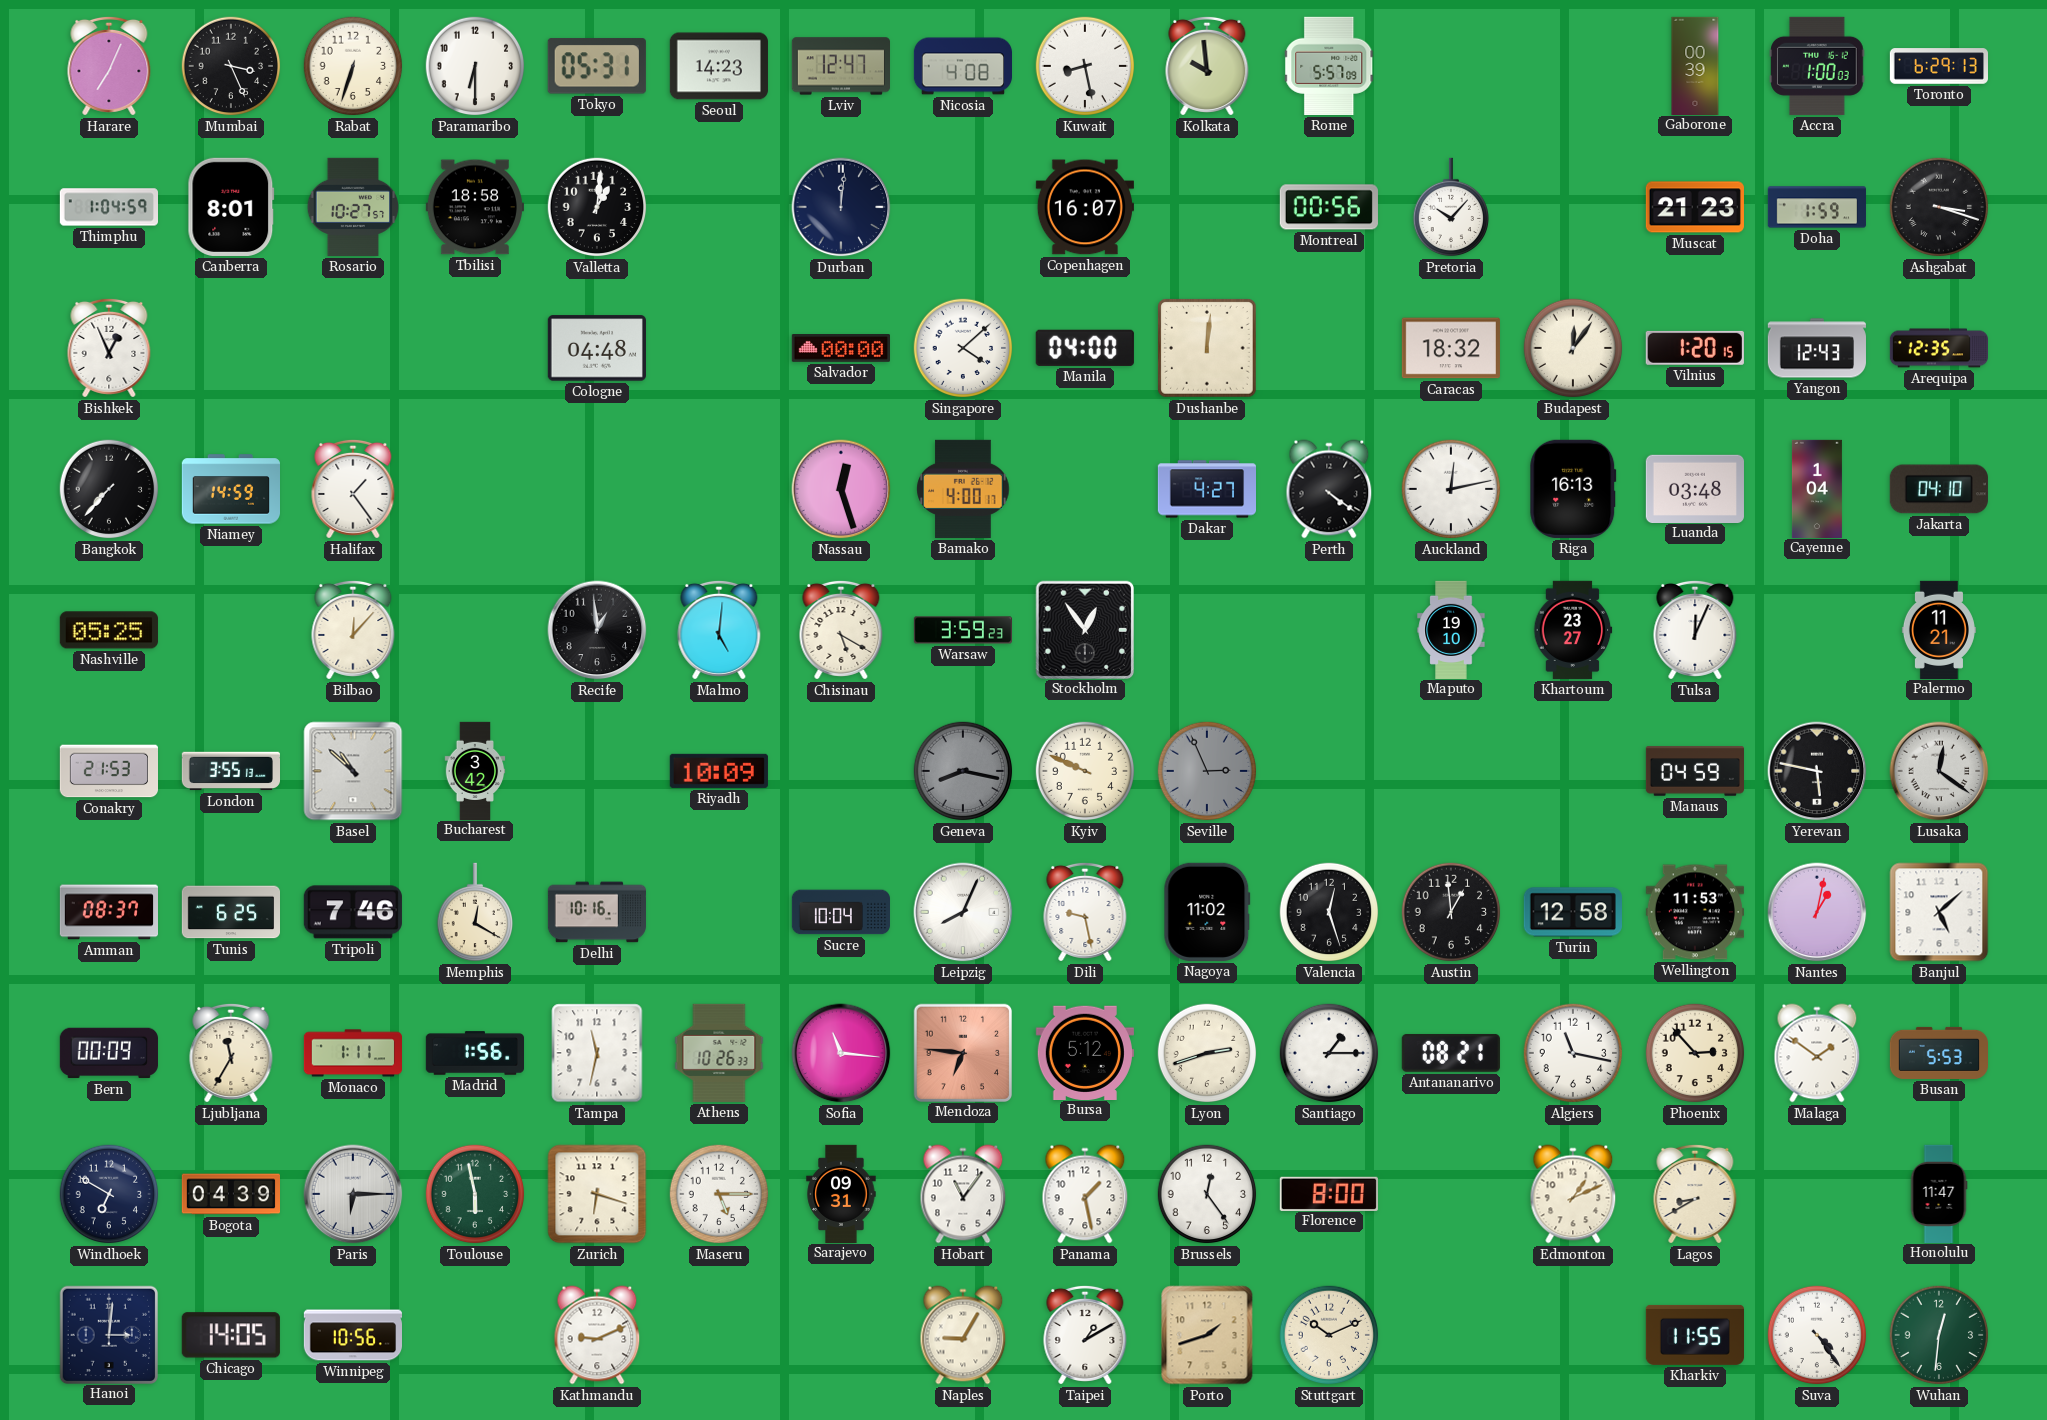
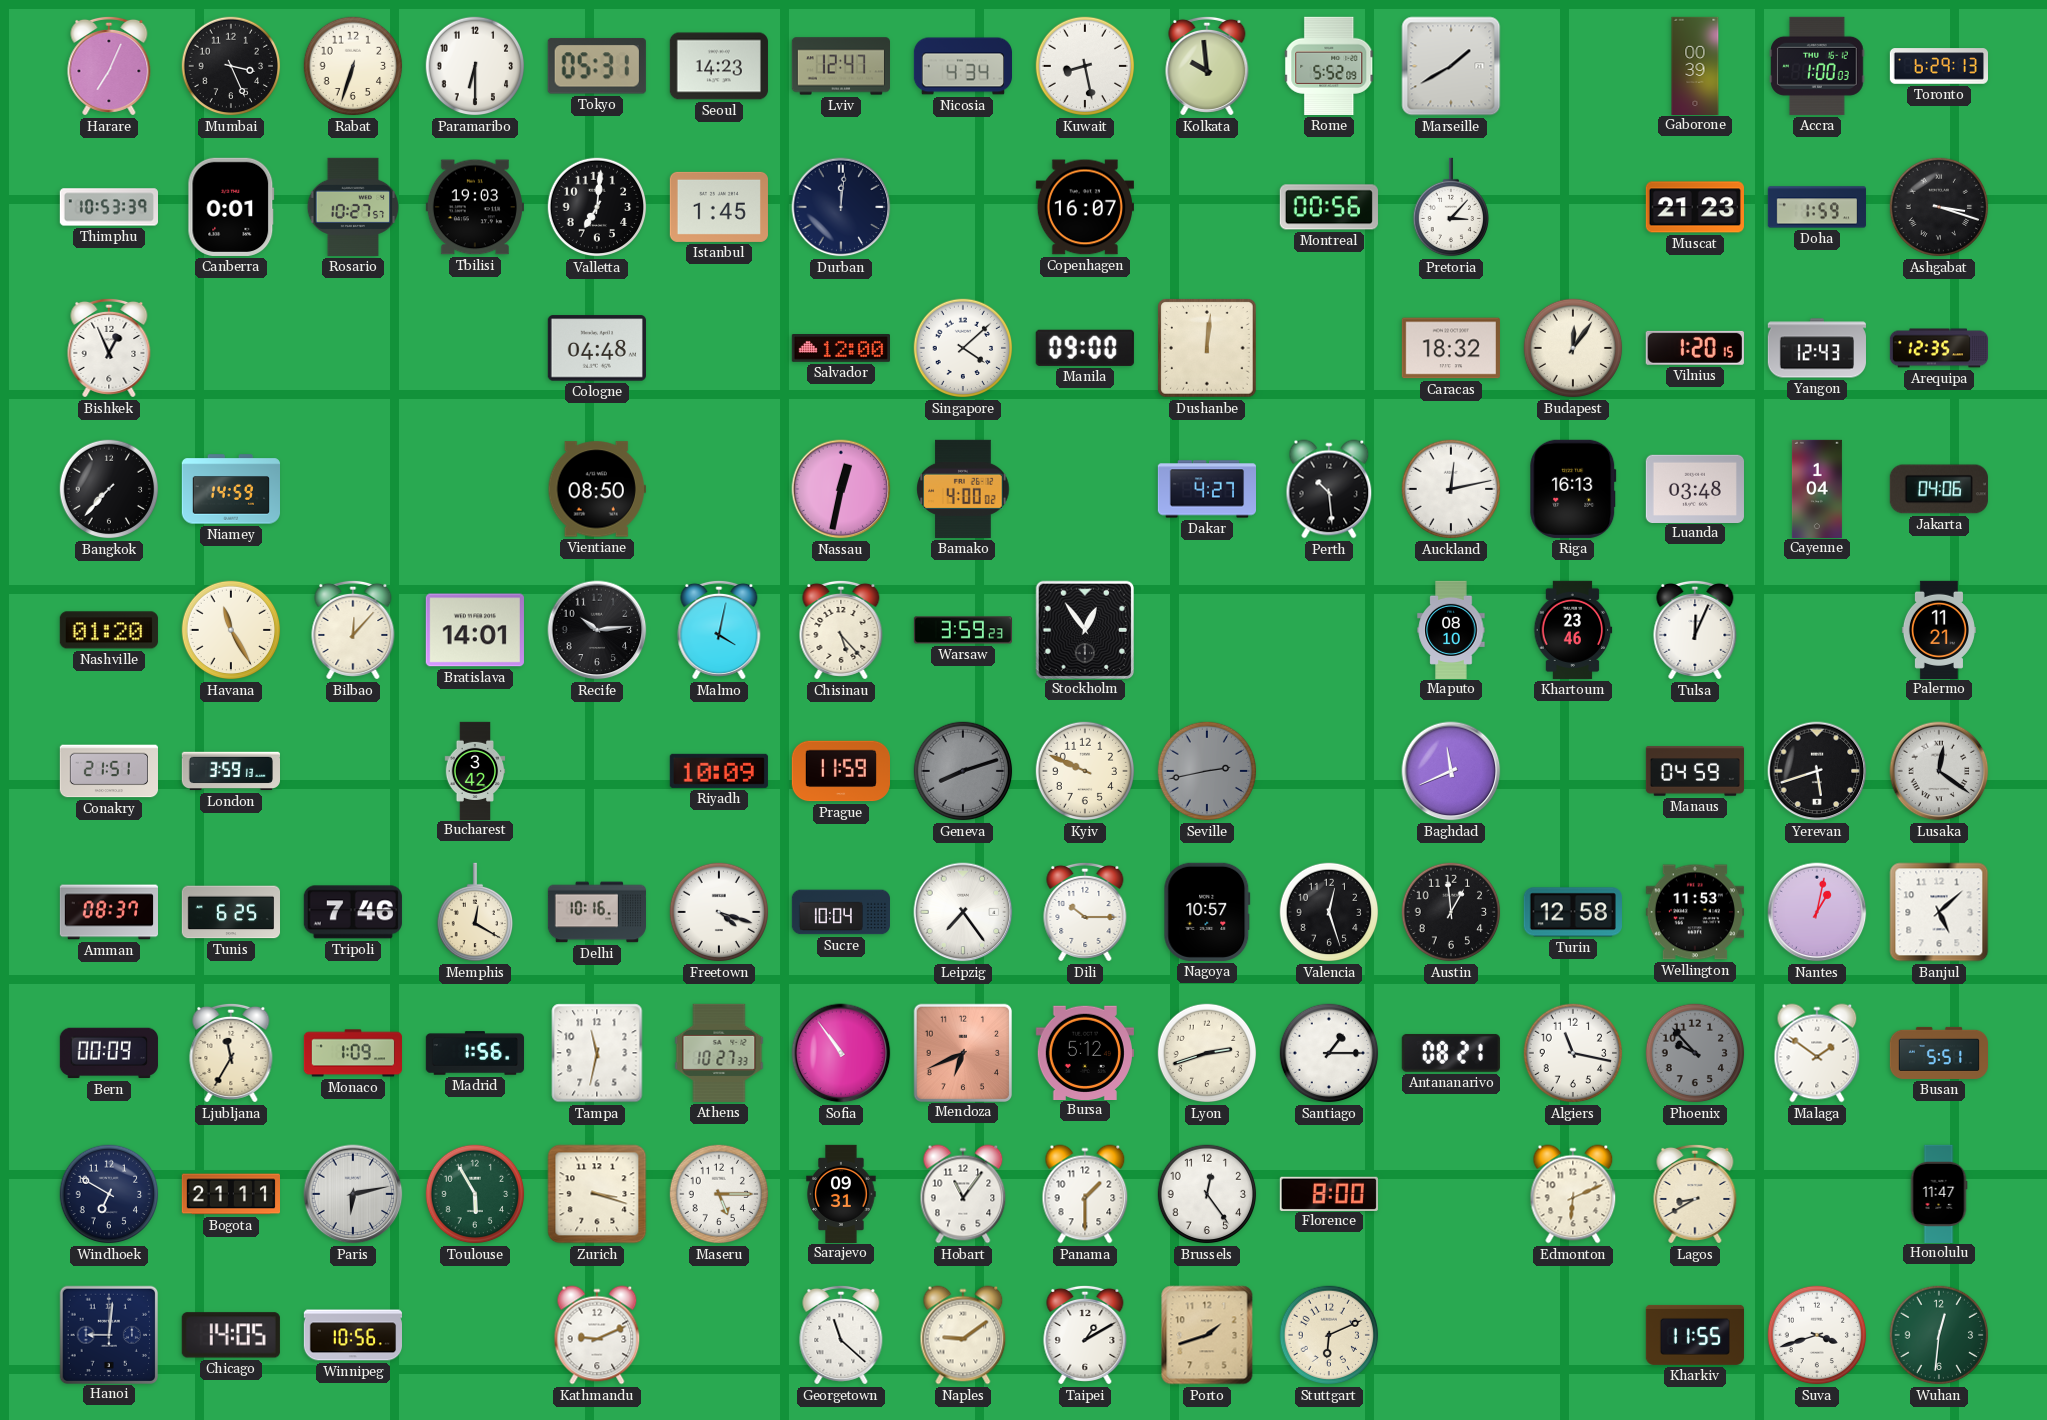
Nicosia: 4:08 -> 4:34 (962, 66)
Rome: 5:57 -> 5:52 (1330, 66)
Marseille: none -> 1:40 (1451, 66)
Thimphu: 1:04 -> 10:53 (108, 207)
Canberra: 8:01 -> 0:01 (231, 207)
Tbilisi: 18:58 -> 19:03 (475, 207)
Valletta: 1:01 -> 7:01 (597, 207)
Istanbul: none -> 1:45 (719, 207)
Pretoria: 10:07 -> 3:07 (1450, 207)
Salvador: 00:00 -> 12:00 (840, 349)
Manila: 04:00 -> 09:00 (1085, 348)
Halifax: 1:24 -> none (353, 489)
Vientiane: none -> 08:50 (597, 489)
Nassau: 12:27 -> 12:32 (841, 489)
Bamako: 4:00:17 -> 4:00:02 (963, 489)
Perth: 4:21 -> 10:29 (1329, 489)
Jakarta: 04:10 -> 04:06 (1939, 489)
Nashville: 05:25 -> 01:20 (109, 630)
Havana: none -> 11:25 (231, 630)
Bratislava: none -> 14:01 (475, 630)
Recife: 12:59 -> 10:14 (597, 630)
Malmo: 5:01 -> 4:02 (719, 630)
Chisinau: 5:20 -> 5:23 (841, 630)
Maputo: 19:10 -> 08:10 (1451, 629)
Khartoum: 23:27 -> 23:46 (1573, 630)
Conakry: 21:53 -> 21:51 (108, 771)
London: 3:55 -> 3:59 (230, 771)
Basel: 10:52 -> none (353, 771)
Prague: none -> 11:59 (840, 771)
Geneva: 8:17 -> 8:12 (963, 771)
Seville: 2:56 -> 2:43 (1207, 771)
Baghdad: none -> 11:41 (1451, 771)
Yerevan: 5:47 -> 5:42 (1817, 771)
Freetown: none -> 4:18 (719, 912)
Leipzig: 8:04 -> 7:24 (963, 912)
Dili: 9:28 -> 10:15 (1085, 912)
Nagoya: 11:02 -> 10:57 (1207, 912)
Monaco: 1:11 -> 1:09 (352, 1053)
Athens: 10:26 -> 10:27 (719, 1053)
Sofia: 11:16 -> 10:54 (841, 1053)
Mendoza: 6:46 -> 6:41 (962, 1052)
Phoenix: 2:53 -> 9:53 (1695, 1053)
Phoenix dial: cream -> grey (1695, 1053)
Busan: 5:53 -> 5:51 (1938, 1053)
Bogota: 04:39 -> 21:11 (230, 1194)
Paris: 6:15 -> 6:13 (353, 1194)
Toulouse: 5:58 -> 5:55 (475, 1194)
Zurich: 6:18 -> 3:18 (597, 1194)
Panama: 1:28 -> 1:30 (1085, 1194)
Edmonton: 1:11 -> 6:11 (1573, 1194)
Hanoi: 3:01 -> 9:01 (108, 1334)
Georgetown: none -> 11:22 (841, 1335)
Naples: 9:05 -> 9:09 (963, 1335)
Stuttgart: 10:11 -> 6:11 (1329, 1335)
Suva: 4:24 -> 3:42 (1817, 1335)
